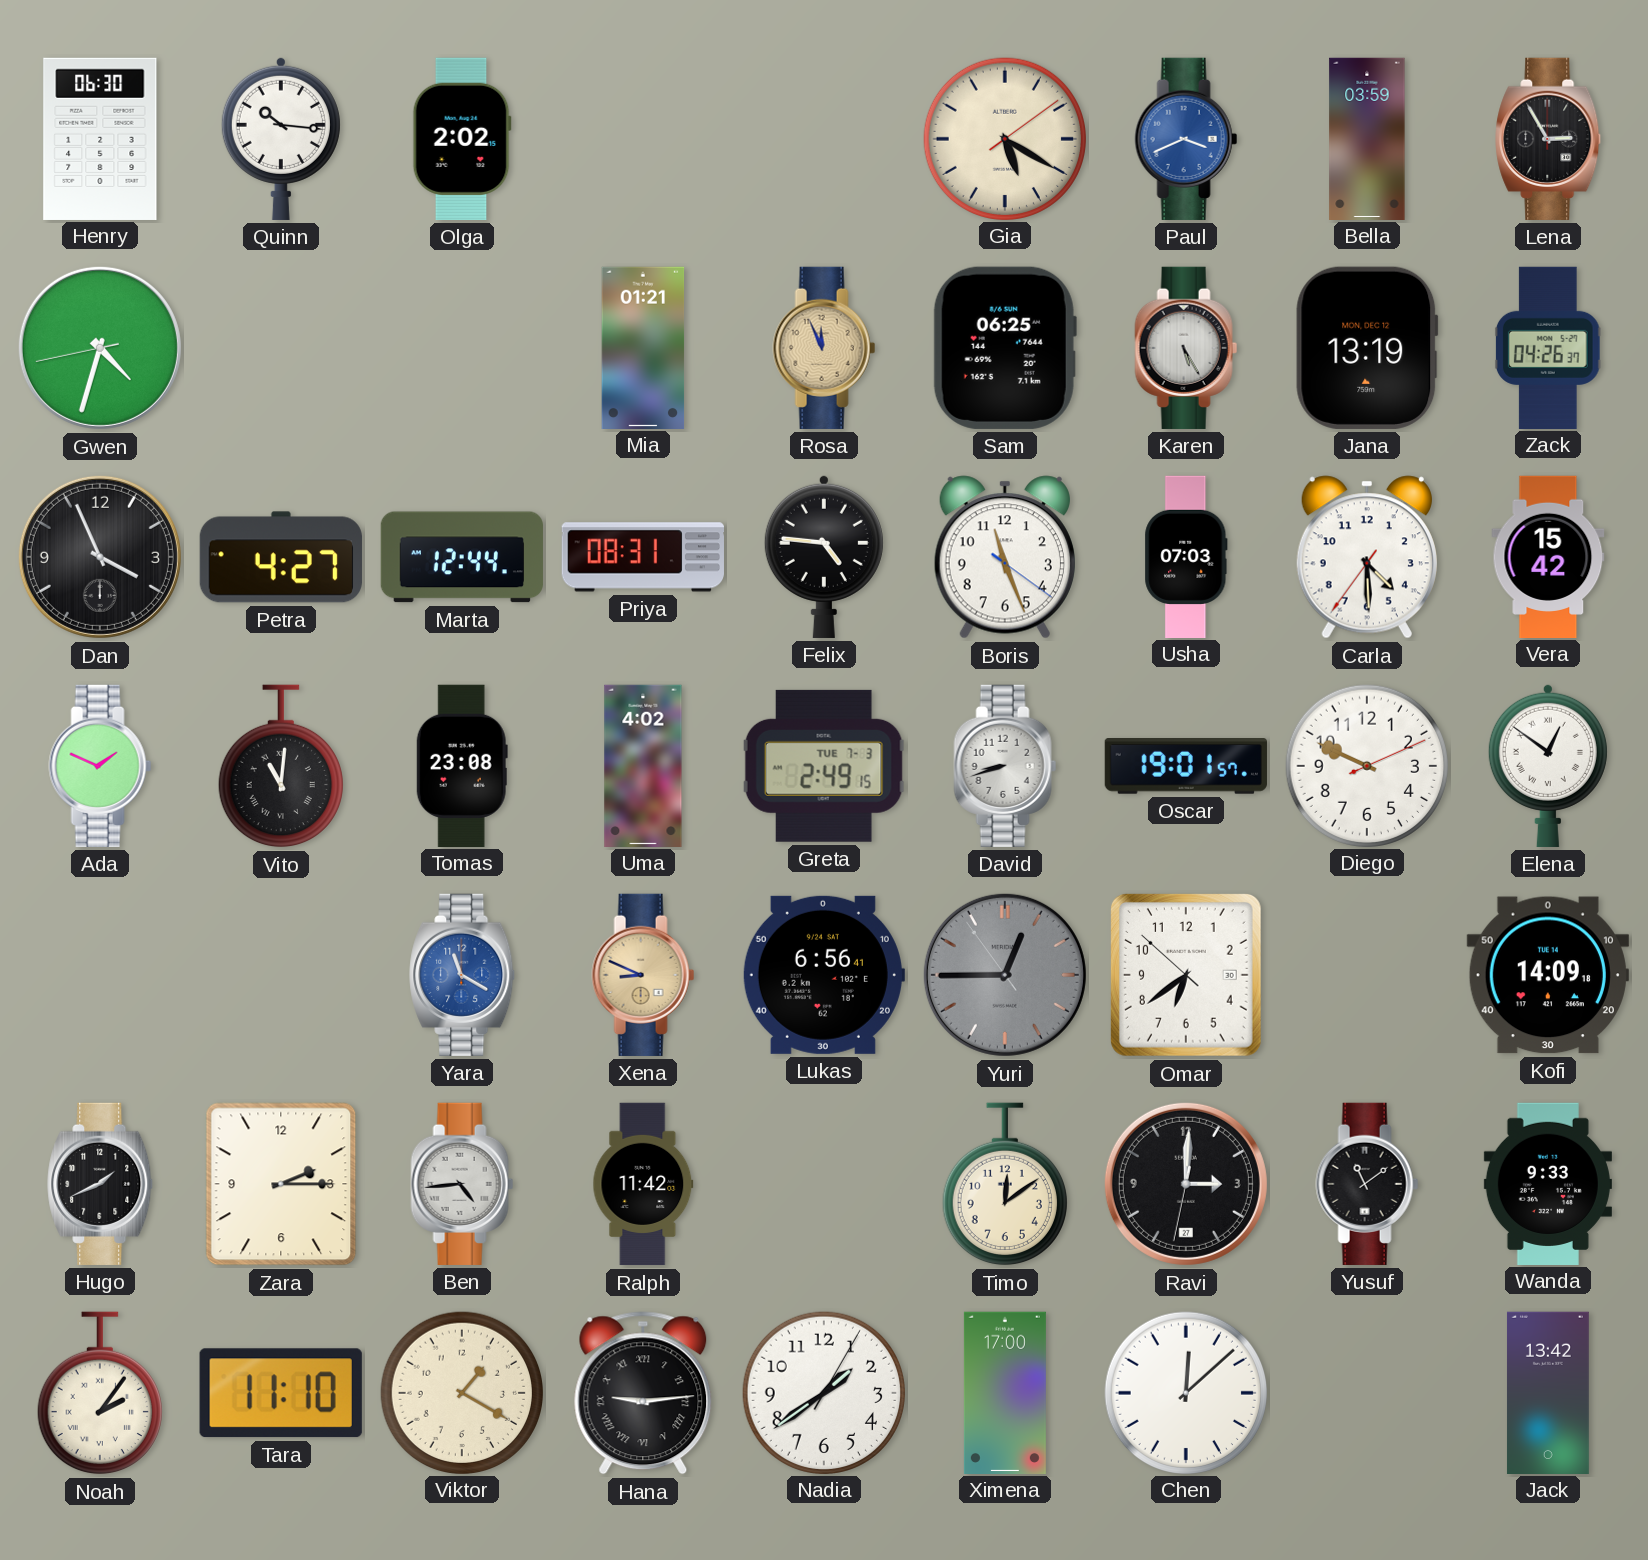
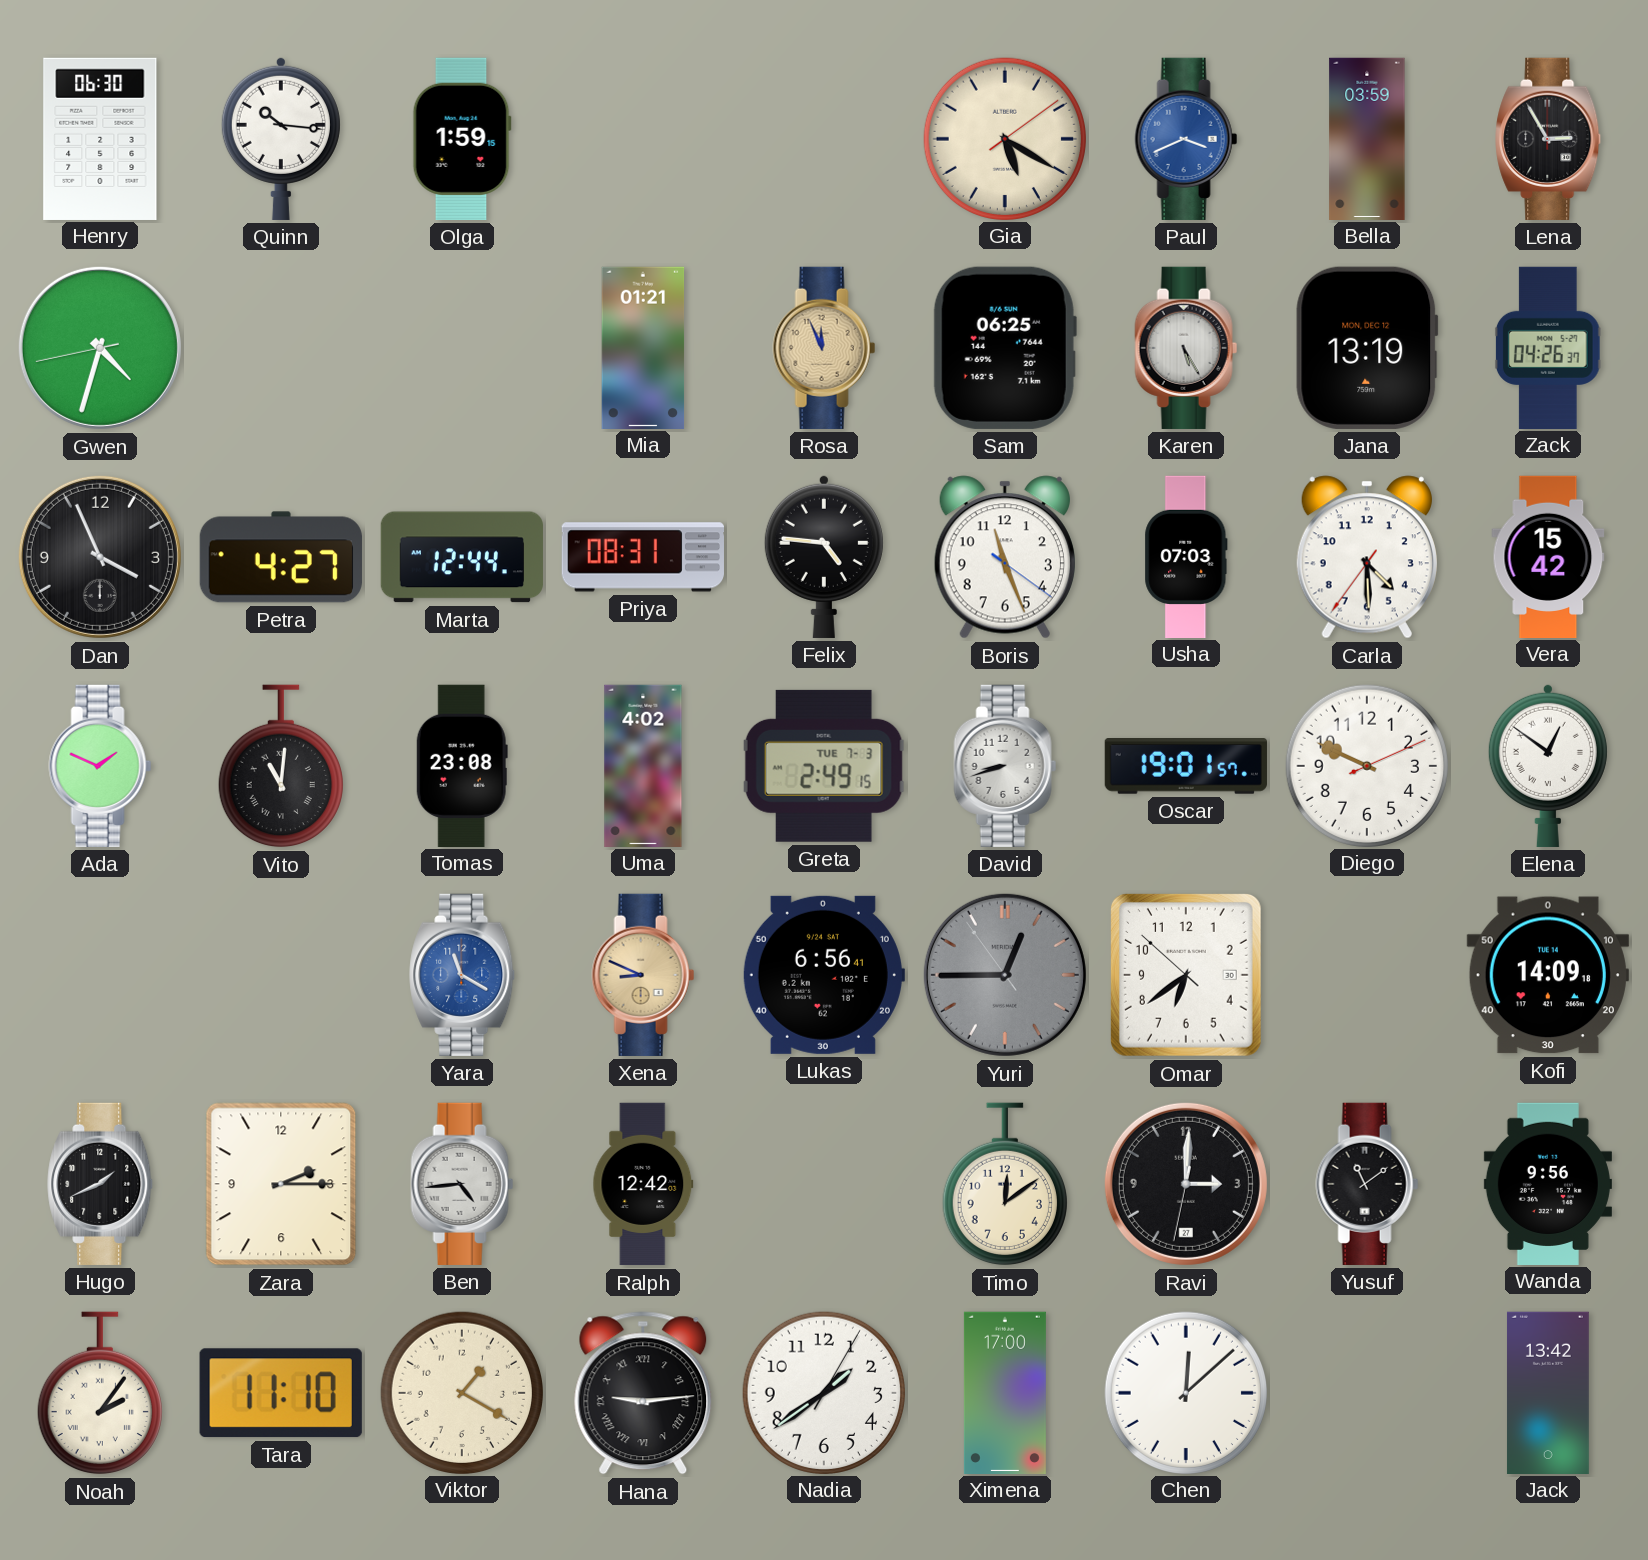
Olga: 2:02 -> 1:59 (462, 139)
Ralph: 11:42 -> 12:42 (643, 1184)
Wanda: 9:33 -> 9:56 (1548, 1183)
